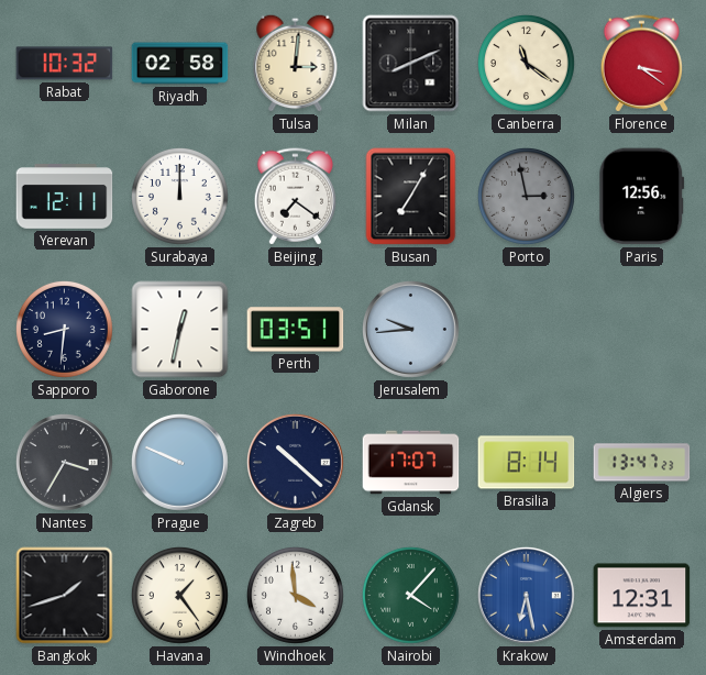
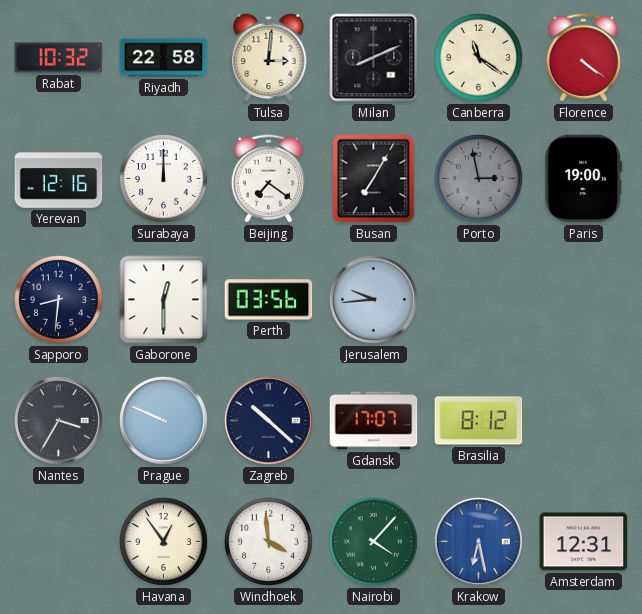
Riyadh: 02:58 -> 22:58 (164, 58)
Florence: 3:21 -> 4:21 (583, 58)
Yerevan: 12:11 -> 12:16 (59, 179)
Paris: 12:56 -> 19:00 (584, 179)
Gaborone: 12:32 -> 12:30 (164, 300)
Perth: 03:51 -> 03:56 (269, 300)
Brasilia: 8:14 -> 8:12 (479, 421)
Algiers: 13:47 -> none (642, 463)
Bangkok: 1:42 -> none (65, 596)
Havana: 1:24 -> 12:54 (163, 541)
